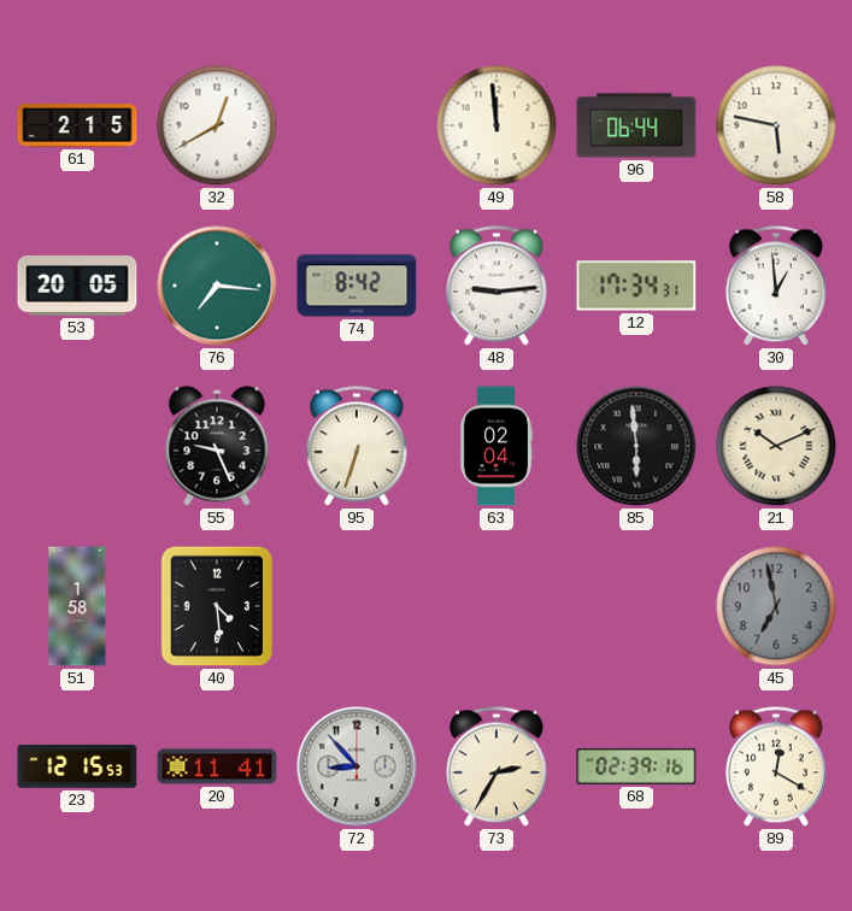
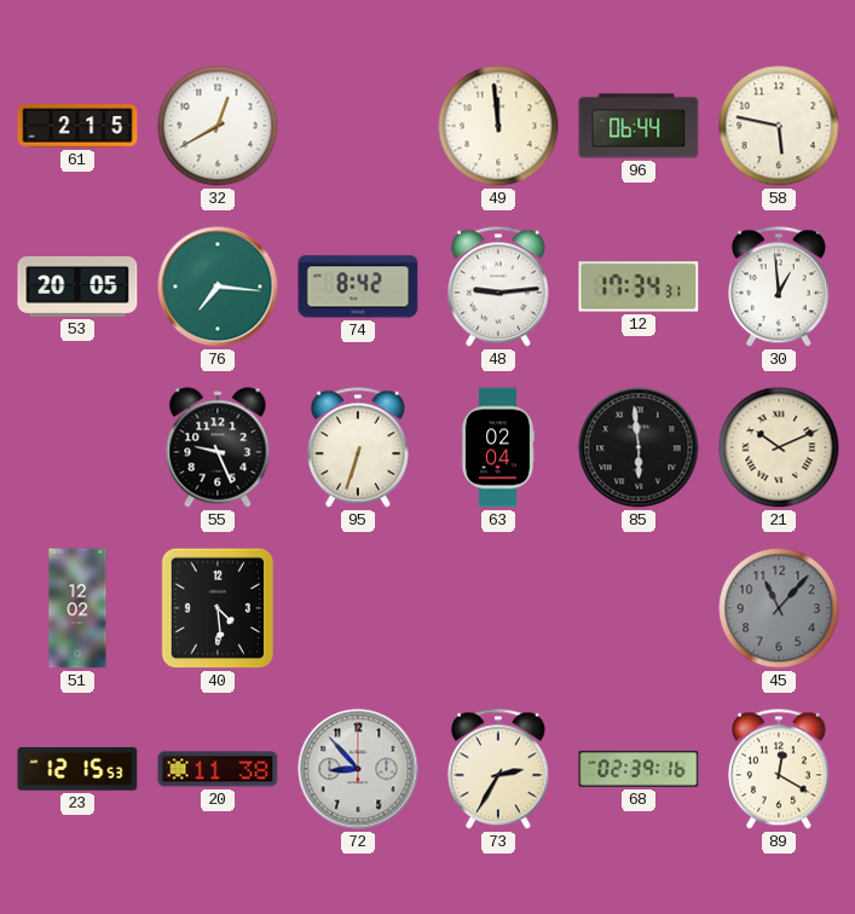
51: 1:58 -> 12:02 (77, 608)
45: 6:58 -> 11:07 (779, 608)
20: 11:41 -> 11:38 (218, 769)
